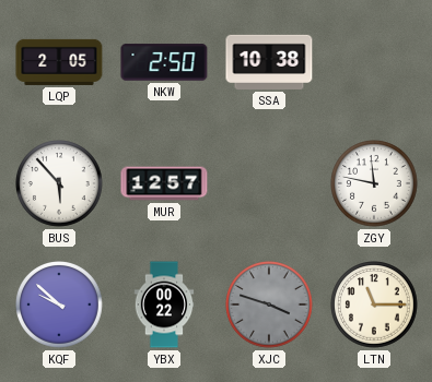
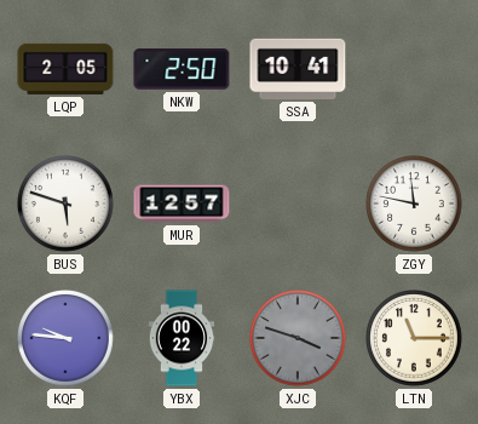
SSA: 10:38 -> 10:41 (298, 69)
BUS: 5:53 -> 5:48 (65, 204)
KQF: 9:52 -> 9:46 (65, 338)
